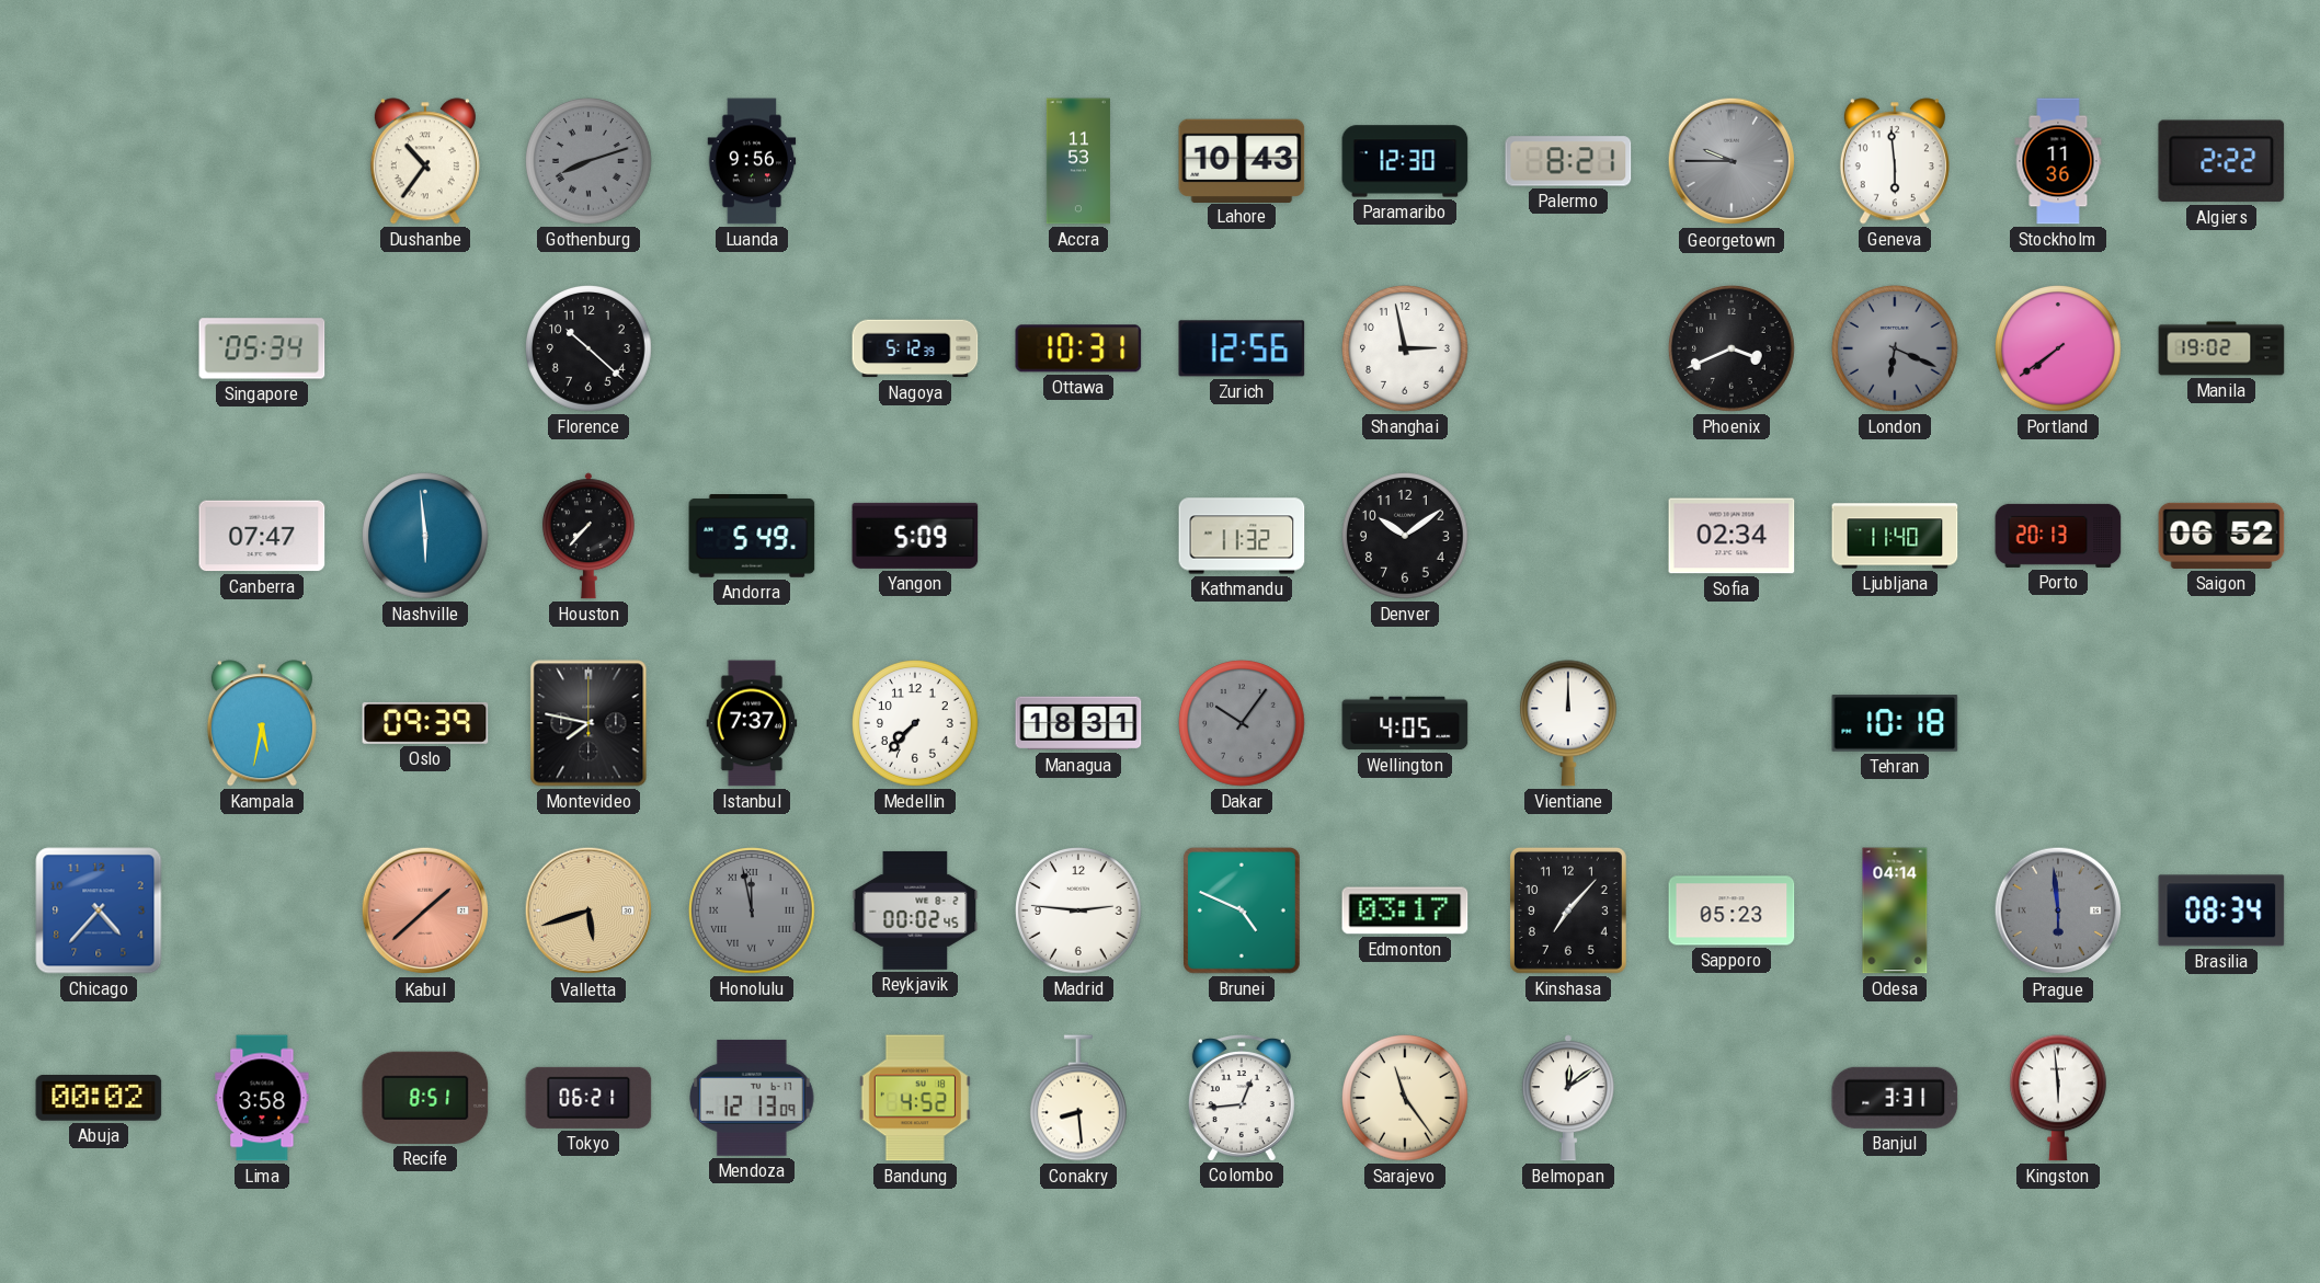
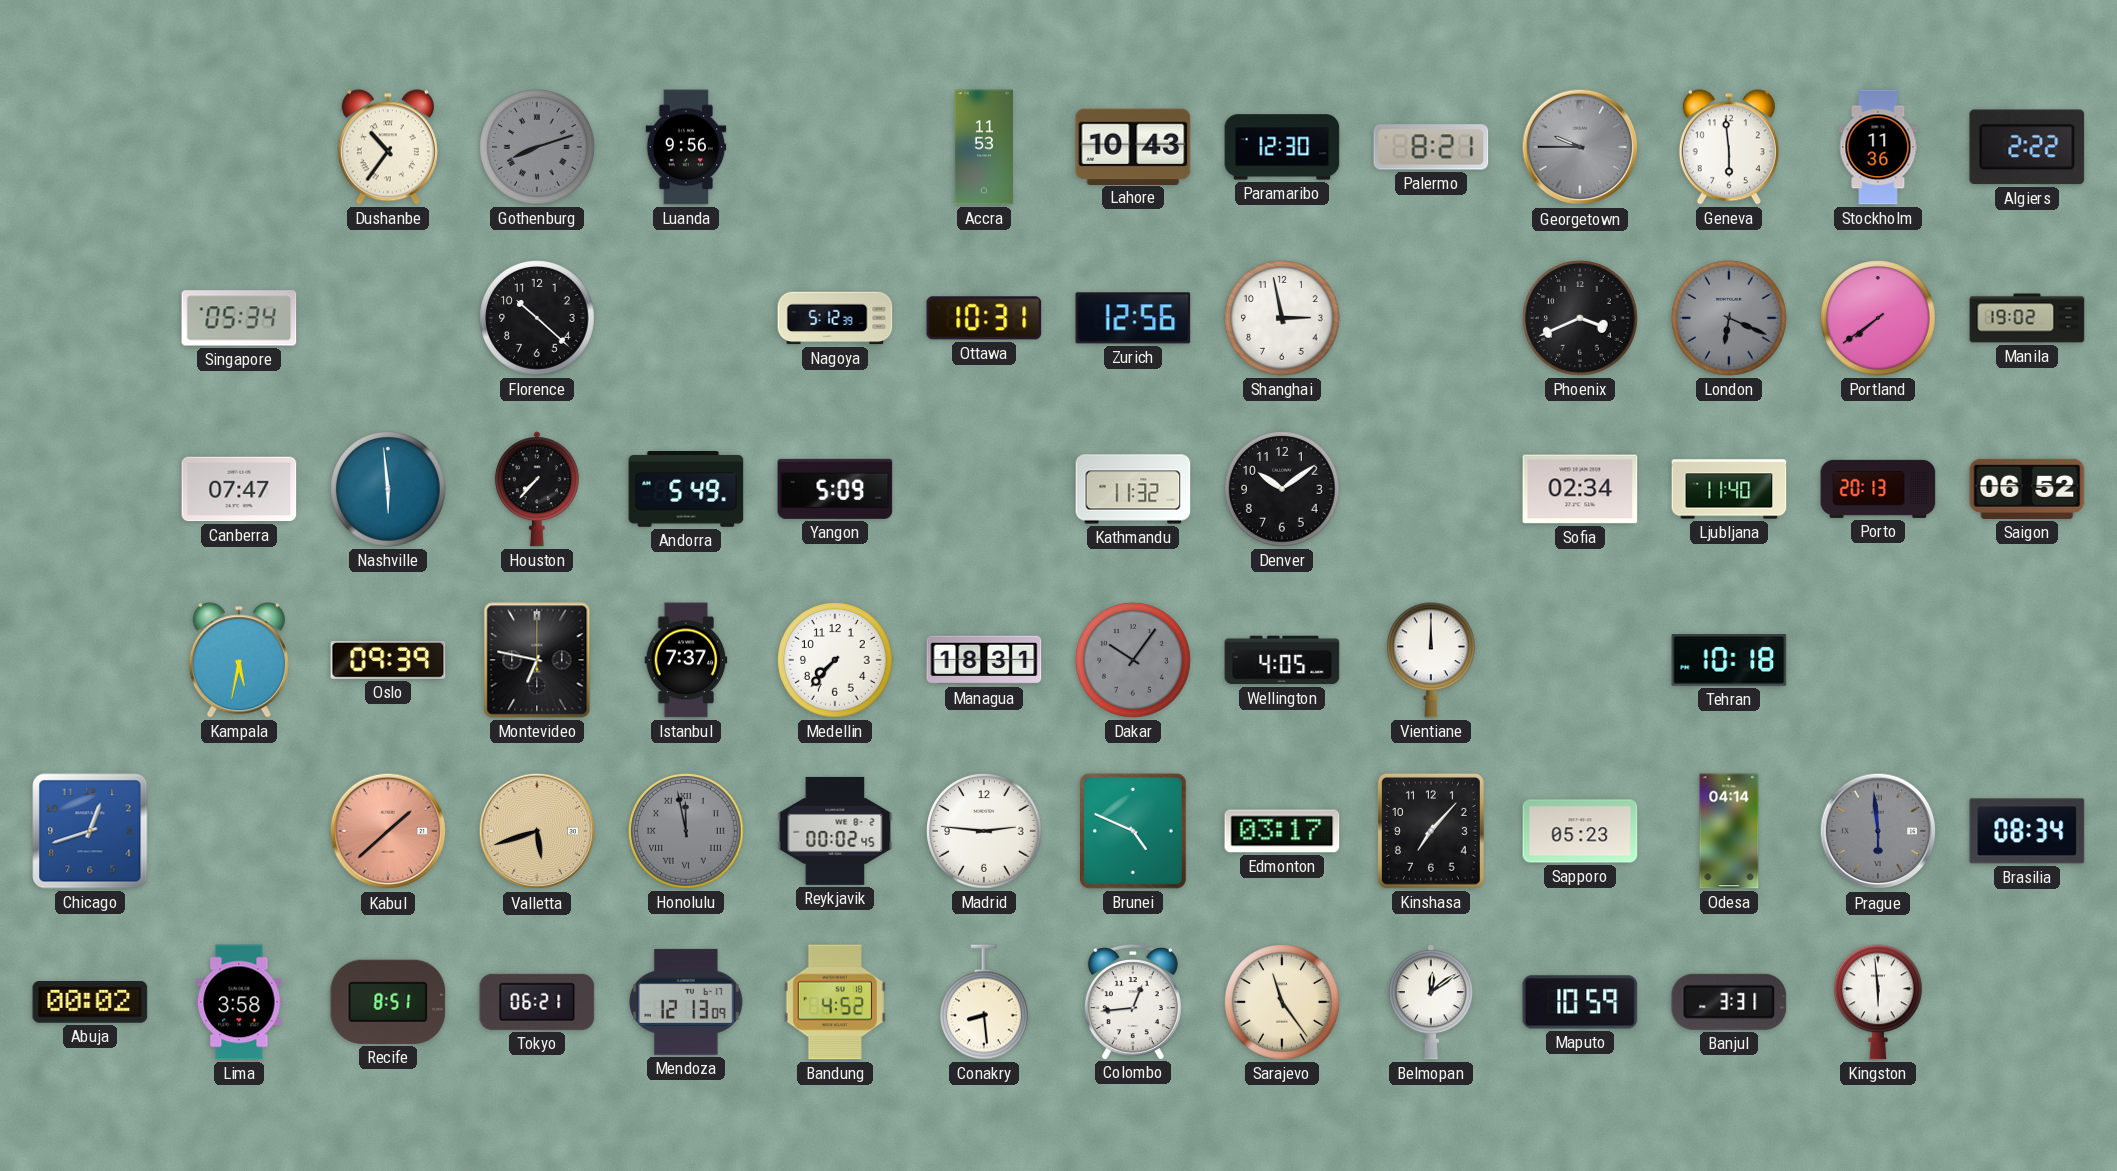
Montevideo: 7:47 -> 6:47 (537, 660)
Chicago: 4:37 -> 12:42 (90, 831)
Maputo: none -> 10:59 (1580, 1002)
